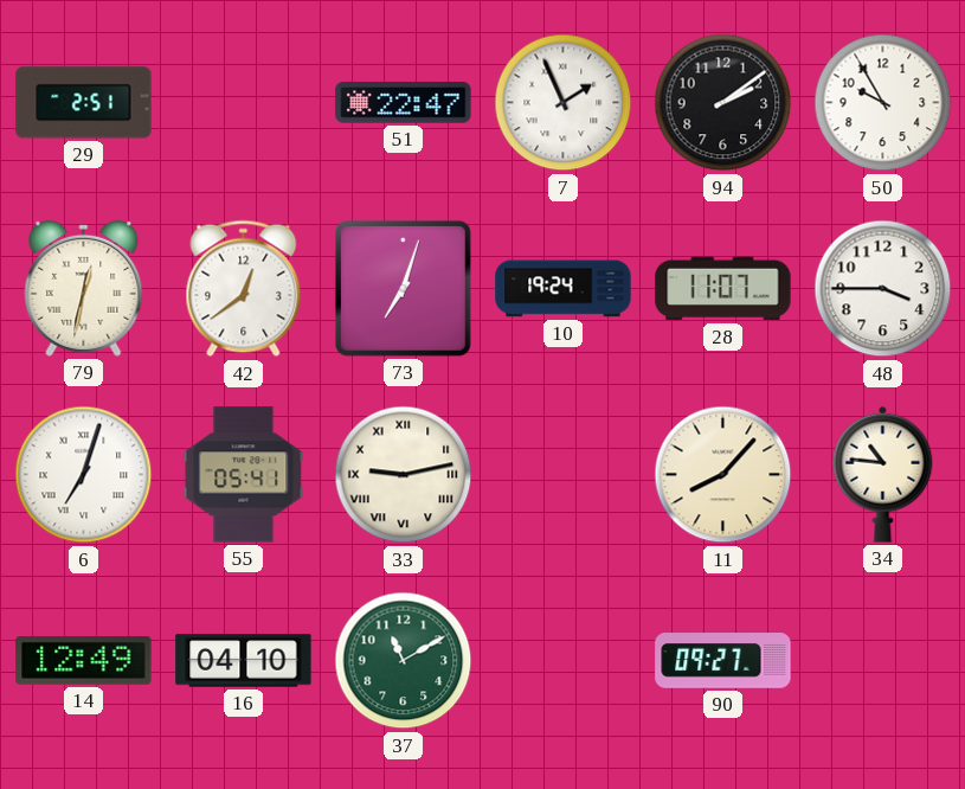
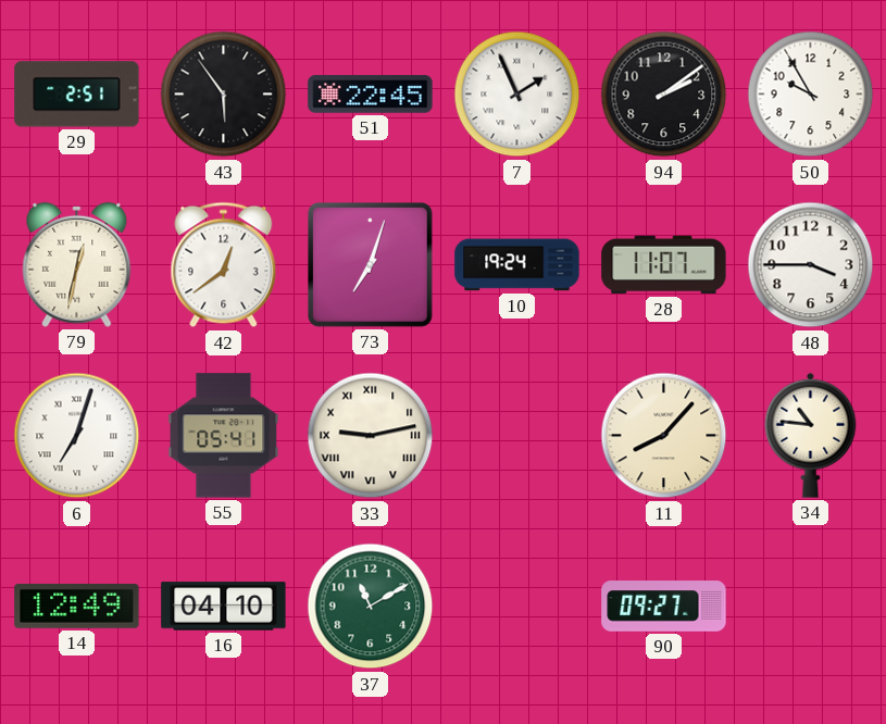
43: none -> 5:54 (224, 95)
51: 22:47 -> 22:45 (371, 95)
